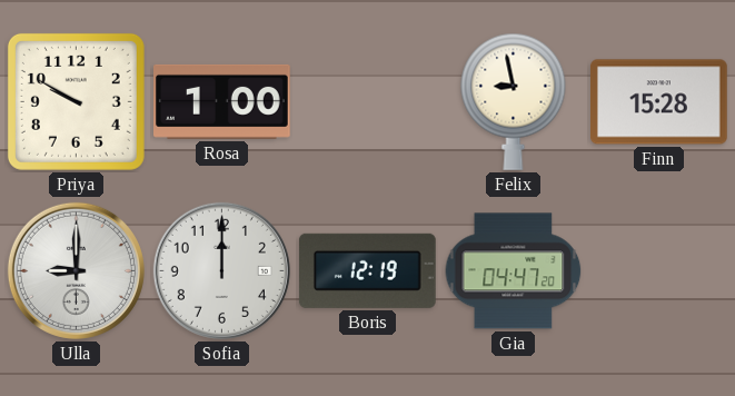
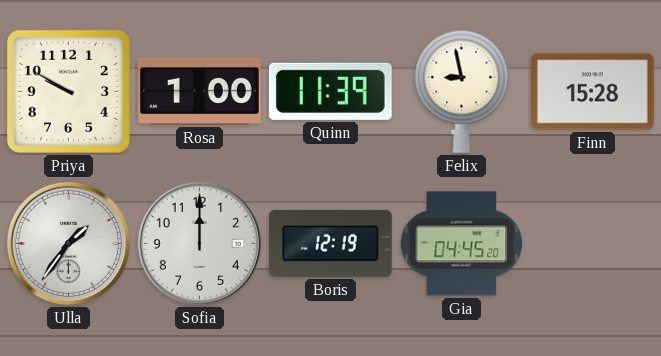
Quinn: none -> 11:39 (330, 91)
Ulla: 9:00 -> 1:36 (68, 243)
Gia: 04:47 -> 04:45 (462, 244)
